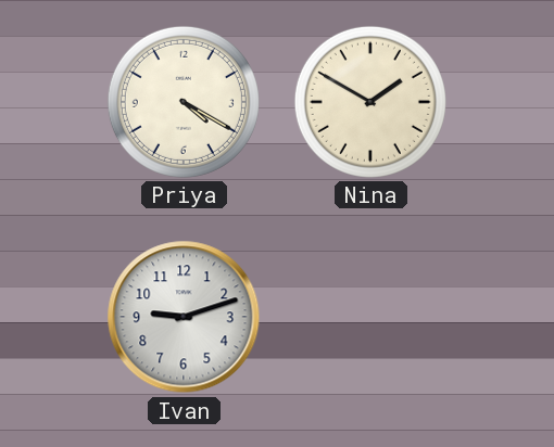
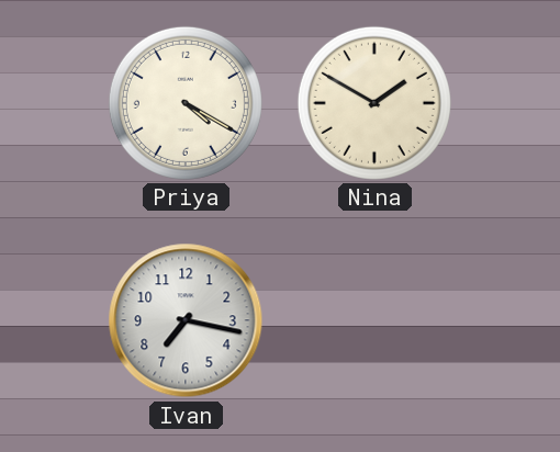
Ivan: 9:12 -> 7:17 (186, 320)
